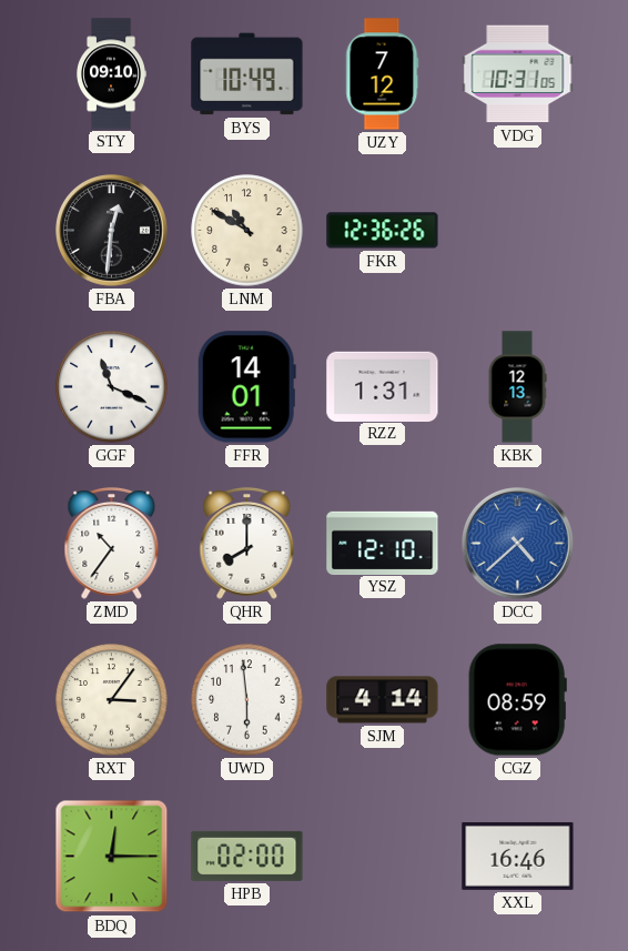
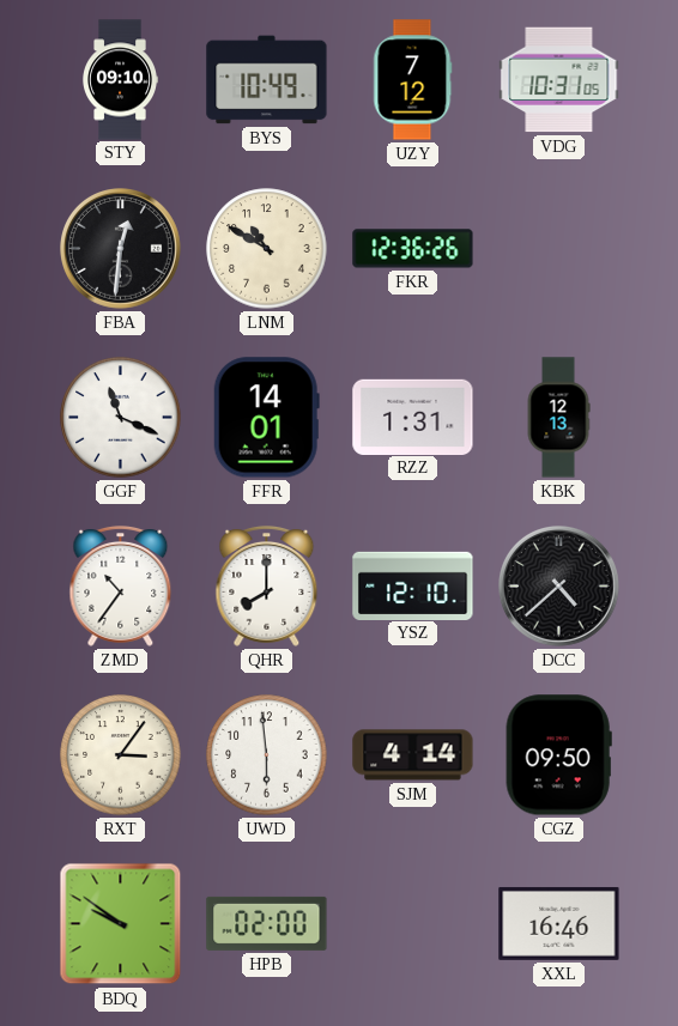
DCC dial: blue -> black (559, 587)
CGZ: 08:59 -> 09:50 (558, 755)
BDQ: 12:15 -> 9:51 (121, 924)
